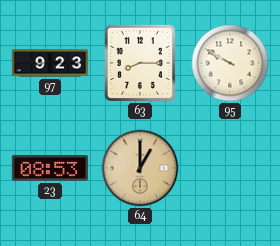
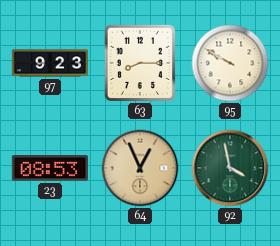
64: 1:00 -> 12:56 (140, 168)
92: none -> 3:58 (230, 168)
